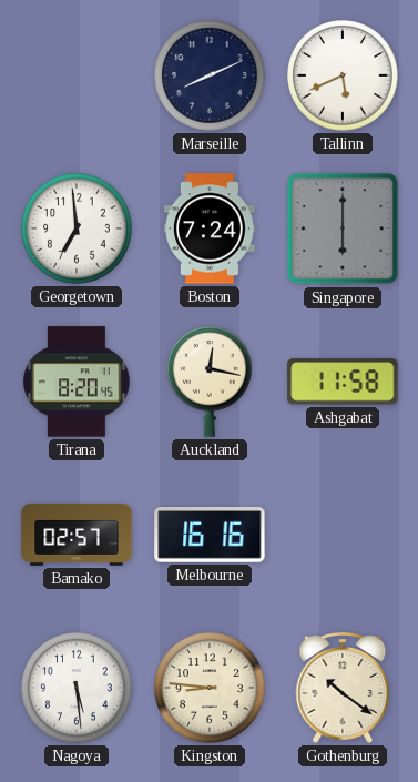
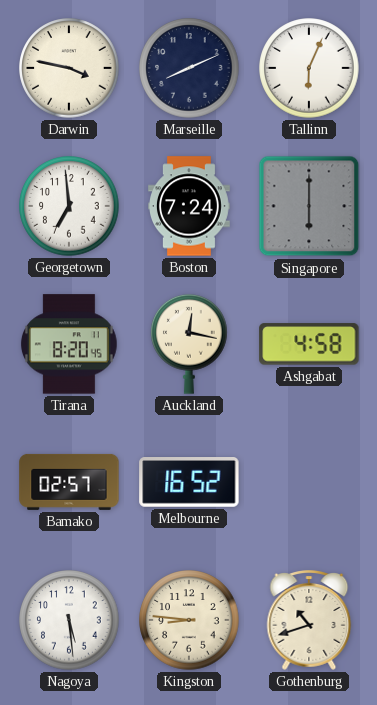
Darwin: none -> 3:47 (69, 68)
Tallinn: 5:41 -> 6:04 (309, 68)
Ashgabat: 11:58 -> 4:58 (309, 344)
Melbourne: 16:16 -> 16:52 (189, 483)
Gothenburg: 10:21 -> 10:42 (309, 621)
